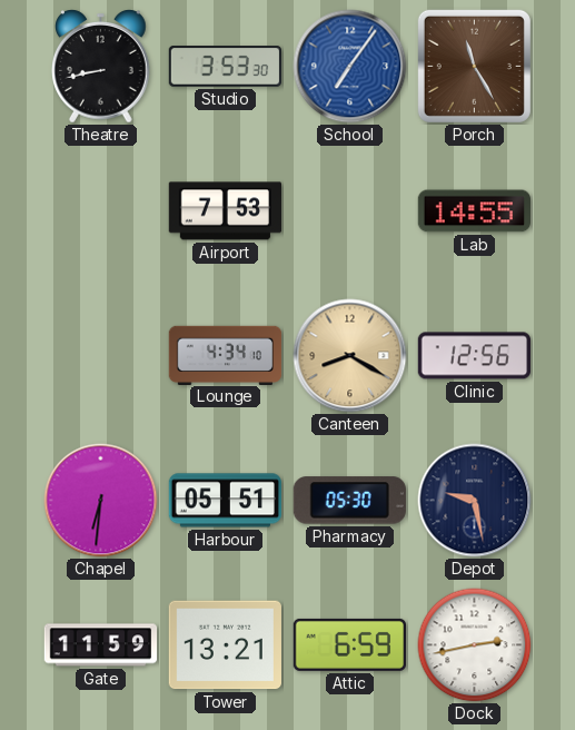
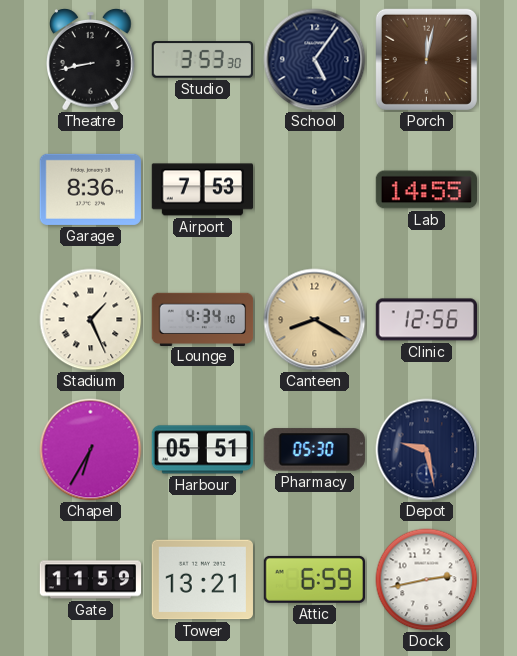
School: 7:06 -> 5:06 (315, 60)
School dial: blue -> navy (315, 60)
Porch: 11:25 -> 12:02 (426, 59)
Garage: none -> 8:36 (90, 189)
Stadium: none -> 1:26 (91, 320)
Chapel: 6:31 -> 6:35 (91, 450)
